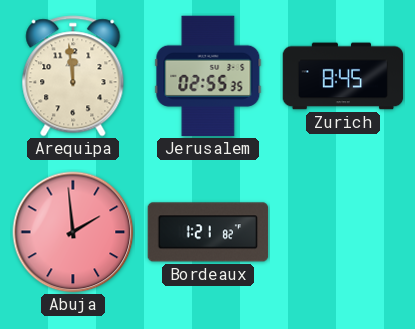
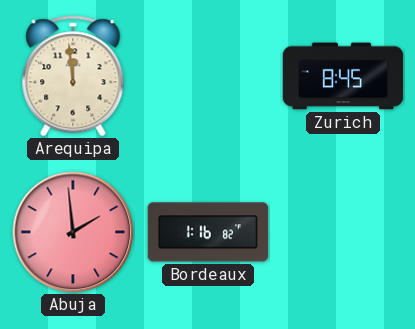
Jerusalem: 02:55 -> none (208, 76)
Bordeaux: 1:21 -> 1:16 (208, 232)
